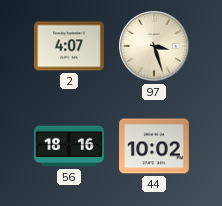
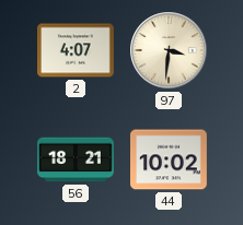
97: 3:27 -> 3:31 (169, 50)
56: 18:16 -> 18:21 (77, 159)
